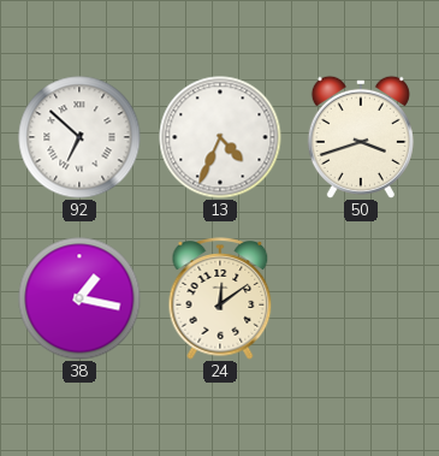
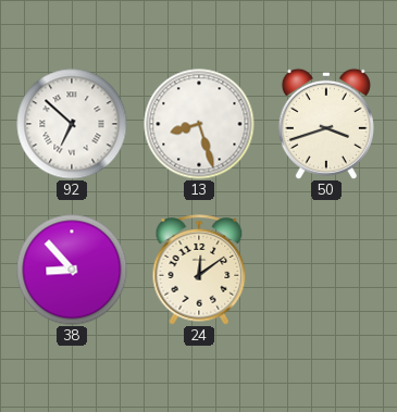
13: 4:34 -> 8:27 (199, 124)
38: 1:17 -> 8:53 (72, 270)
